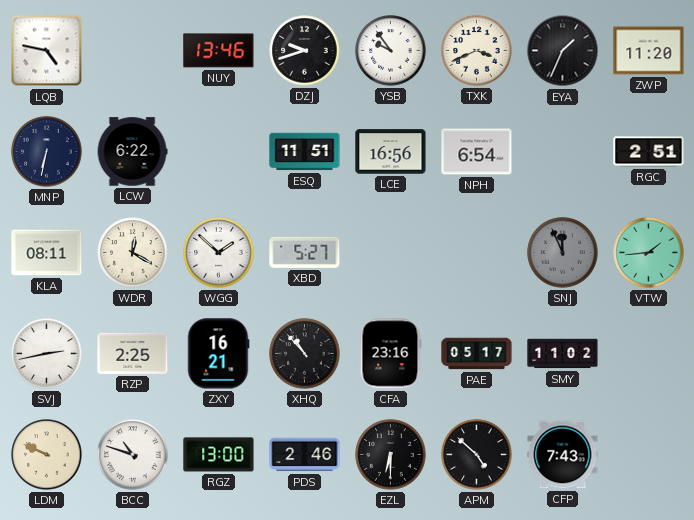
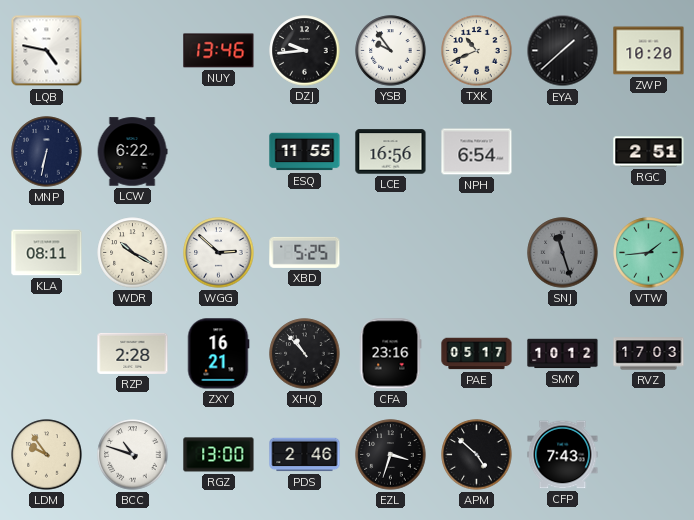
DZJ: 9:42 -> 9:44 (305, 51)
TXK: 3:41 -> 10:41 (477, 51)
EYA: 1:34 -> 1:38 (563, 51)
ZWP: 11:20 -> 10:20 (649, 51)
ESQ: 11:51 -> 11:55 (305, 152)
WDR: 12:20 -> 10:20 (133, 253)
WGG: 1:52 -> 2:52 (219, 253)
XBD: 5:27 -> 5:25 (305, 252)
SNJ: 11:56 -> 11:27 (563, 253)
SVJ: 2:43 -> none (47, 354)
RZP: 2:25 -> 2:28 (133, 353)
SMY: 11:02 -> 10:12 (563, 354)
RVZ: none -> 17:03 (649, 354)
LDM: 9:49 -> 9:54 (47, 455)
EZL: 6:30 -> 3:33 (391, 455)
